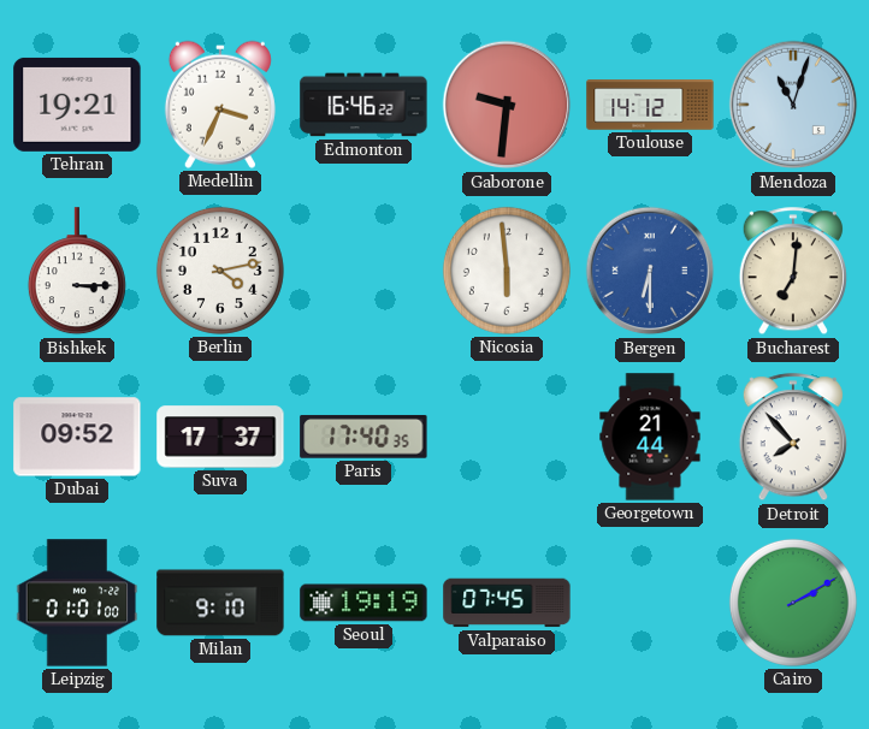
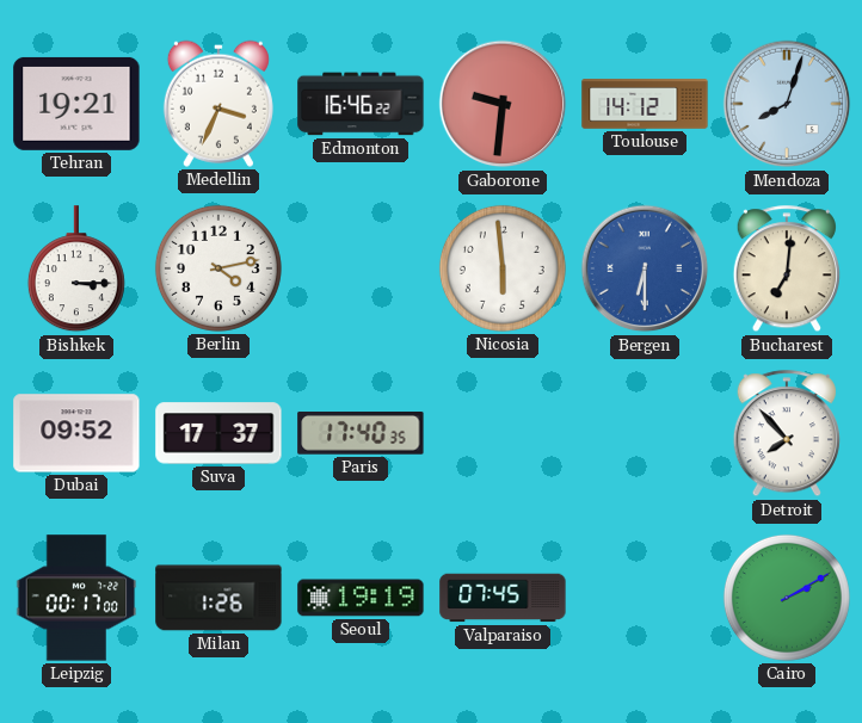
Mendoza: 11:03 -> 8:03 (787, 104)
Georgetown: 21:44 -> none (650, 437)
Leipzig: 01:01 -> 00:17 (76, 598)
Milan: 9:10 -> 1:26 (218, 598)
